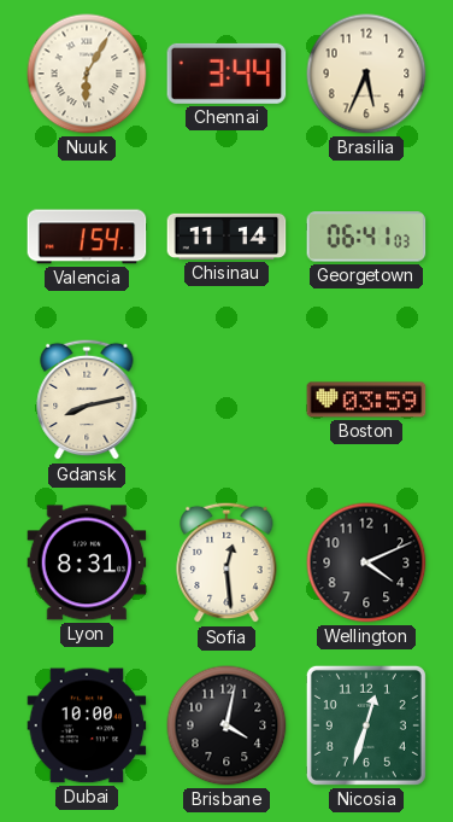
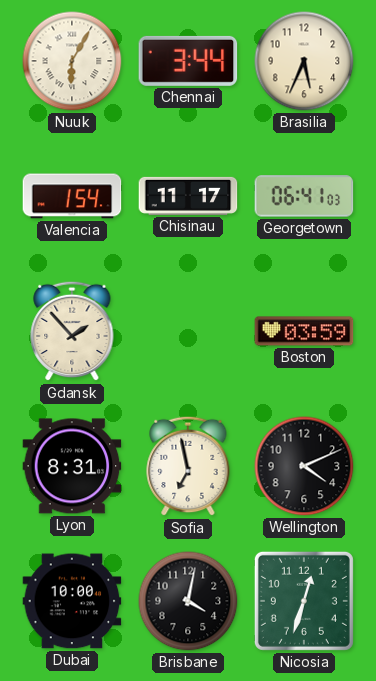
Chisinau: 11:14 -> 11:17 (188, 196)
Gdansk: 8:13 -> 1:53 (72, 331)
Sofia: 12:29 -> 6:58 (188, 466)
